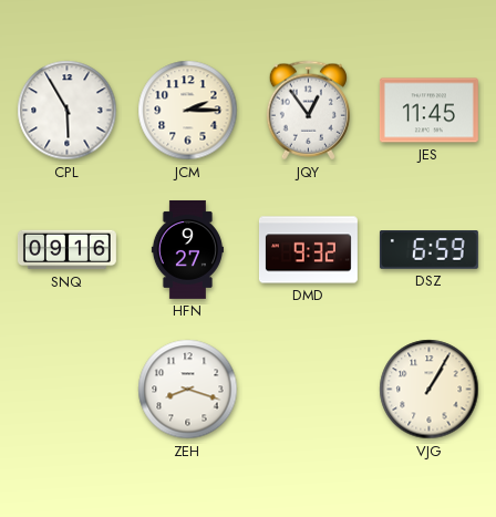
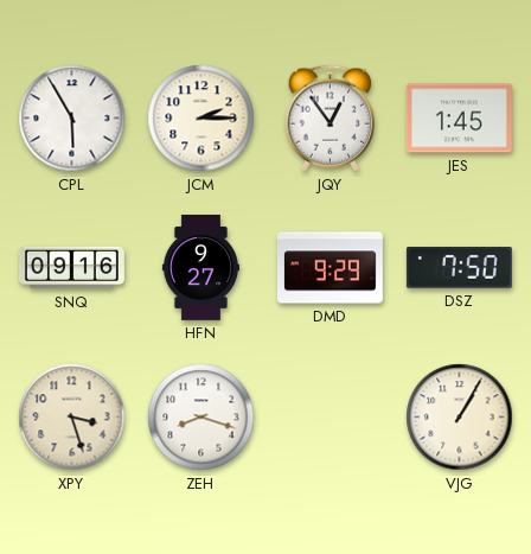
JES: 11:45 -> 1:45 (459, 119)
DMD: 9:32 -> 9:29 (330, 268)
DSZ: 6:59 -> 7:50 (459, 268)
XPY: none -> 3:27 (72, 418)
